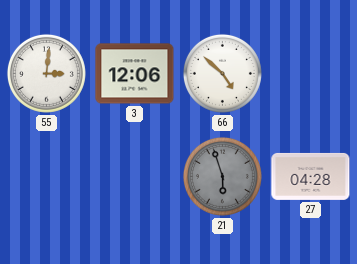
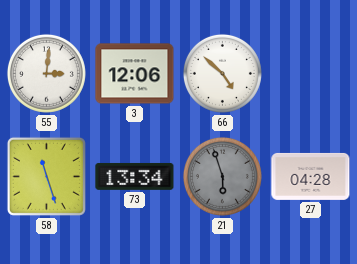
58: none -> 11:27 (46, 176)
73: none -> 13:34 (135, 176)
